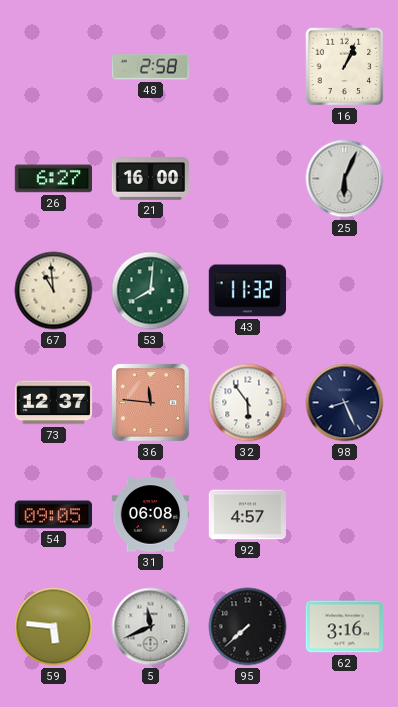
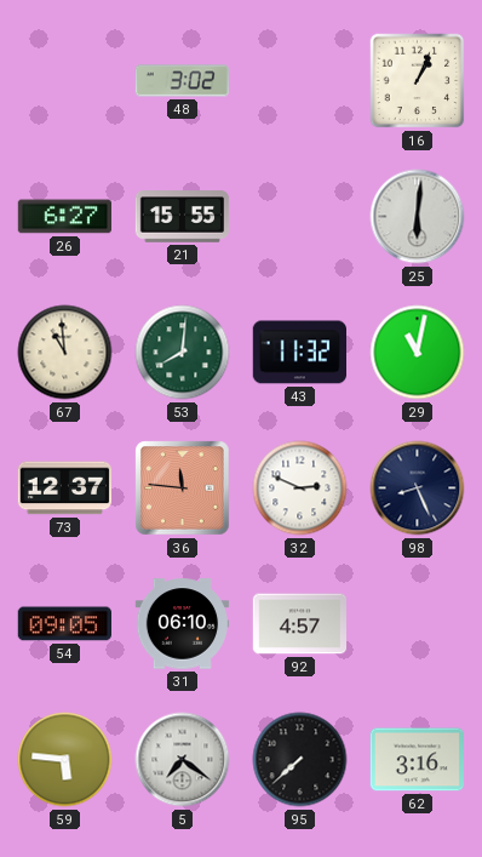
48: 2:58 -> 3:02 (182, 81)
21: 16:00 -> 15:55 (183, 217)
25: 6:04 -> 6:01 (418, 217)
29: none -> 11:02 (418, 353)
32: 5:54 -> 2:49 (300, 489)
31: 06:08 -> 06:10 (183, 624)
5: 11:41 -> 7:21 (183, 760)
